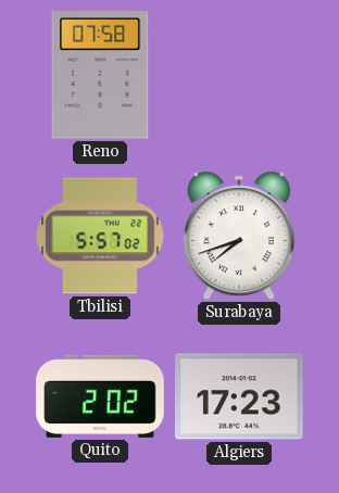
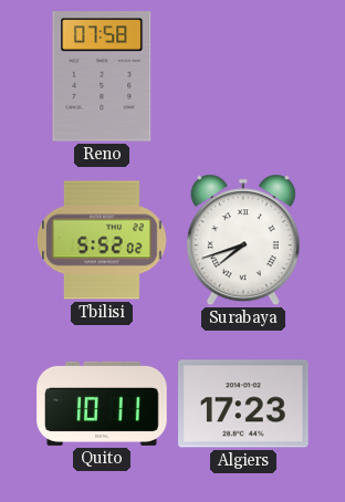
Tbilisi: 5:57 -> 5:52 (103, 240)
Quito: 2:02 -> 10:11 (102, 404)
